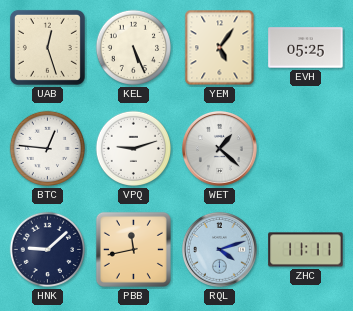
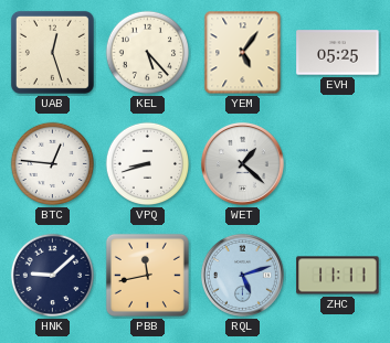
KEL: 5:26 -> 5:23 (148, 53)
VPQ: 9:12 -> 8:42 (148, 164)
RQL: 4:12 -> 5:12 (242, 275)
